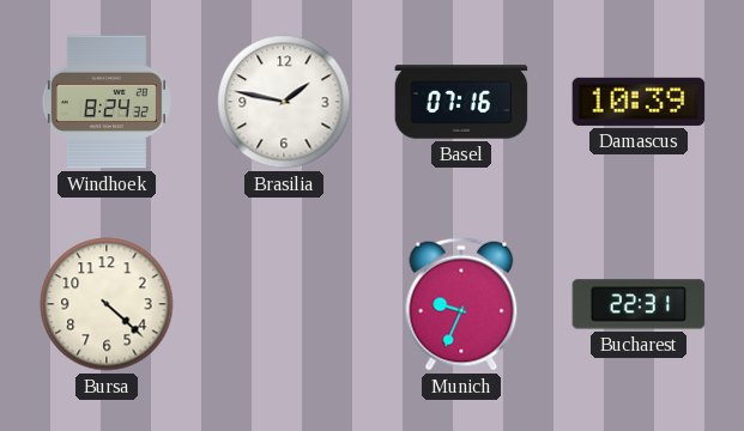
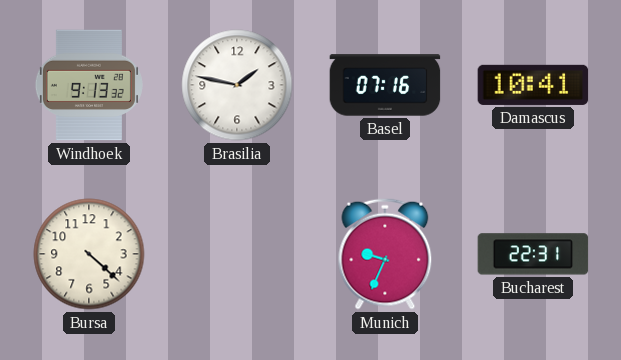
Windhoek: 8:24 -> 9:13 (89, 85)
Damascus: 10:39 -> 10:41 (533, 85)
